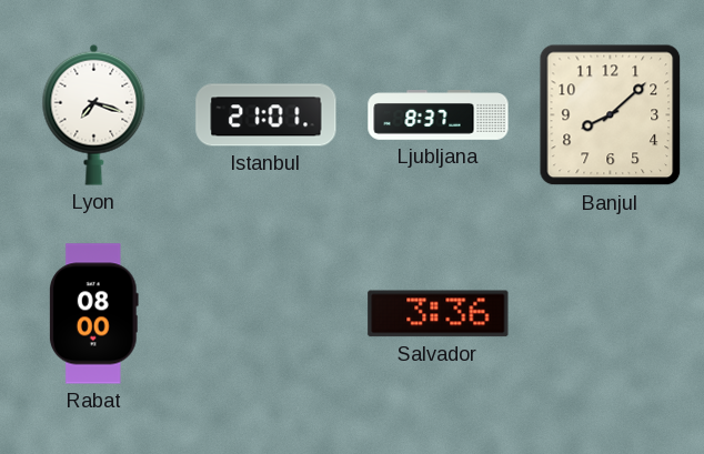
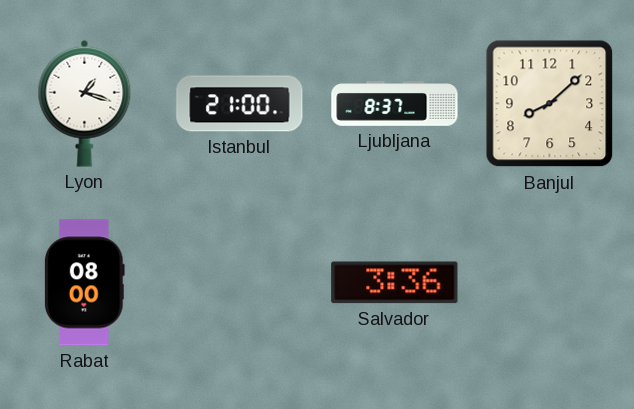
Lyon: 7:18 -> 1:18 (85, 103)
Istanbul: 21:01 -> 21:00 (240, 104)
